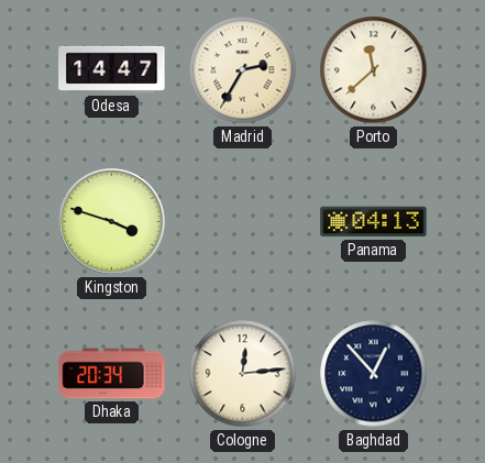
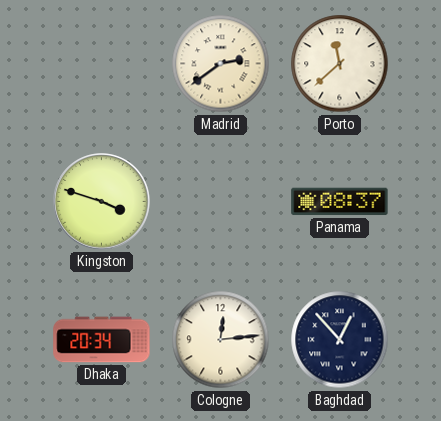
Odesa: 14:47 -> none (112, 69)
Madrid: 2:35 -> 2:39 (221, 64)
Panama: 04:13 -> 08:37 (340, 202)
